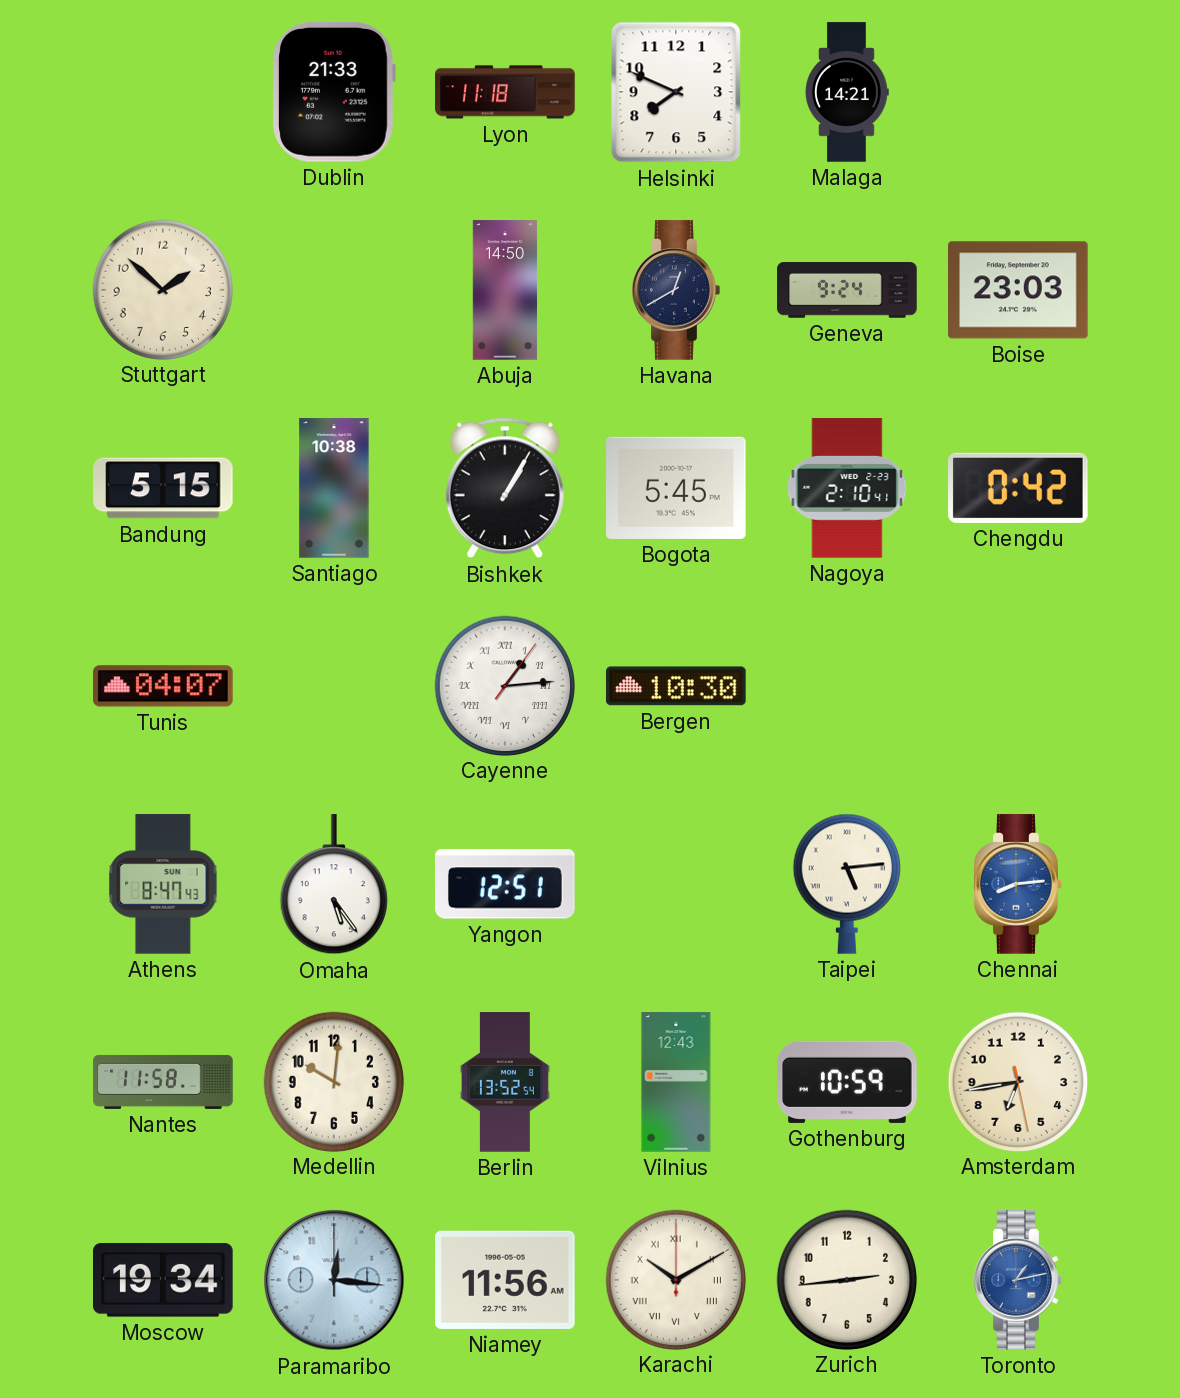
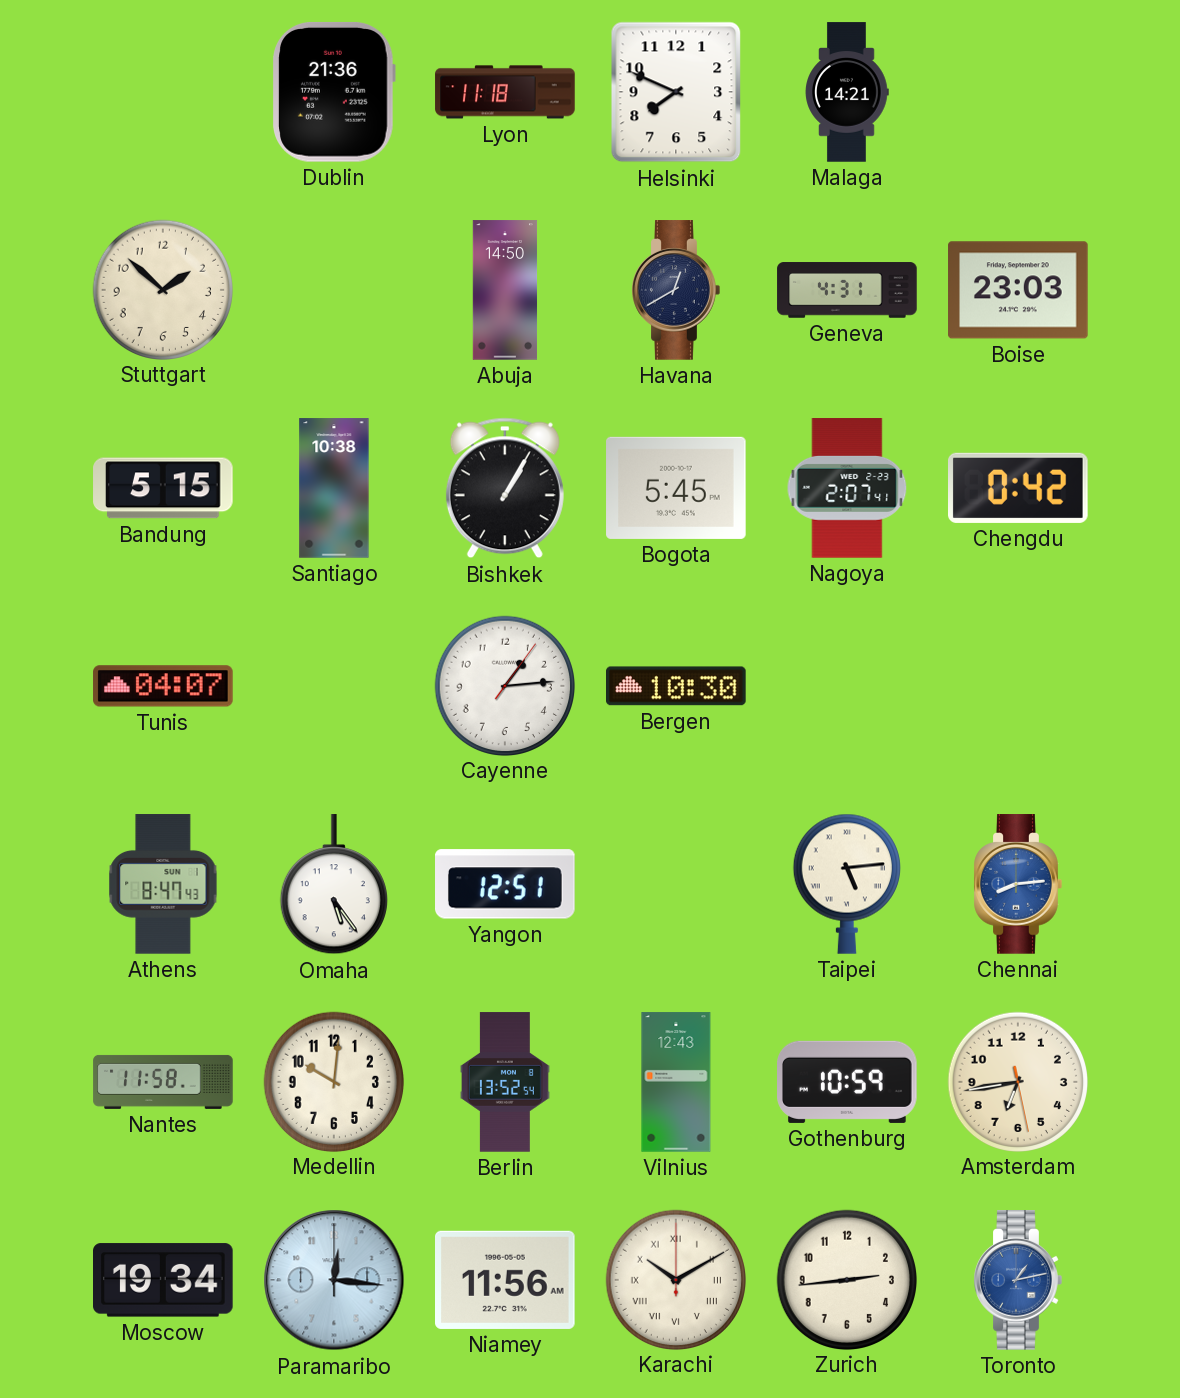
Dublin: 21:33 -> 21:36 (334, 93)
Geneva: 9:24 -> 4:31 (847, 290)
Nagoya: 2:10 -> 2:07 (847, 488)
Cayenne numerals: Roman -> Arabic (504, 685)
